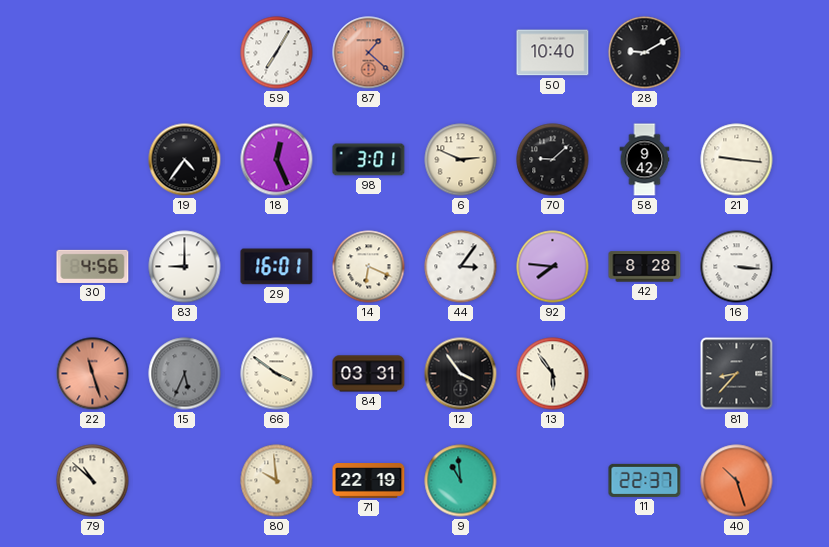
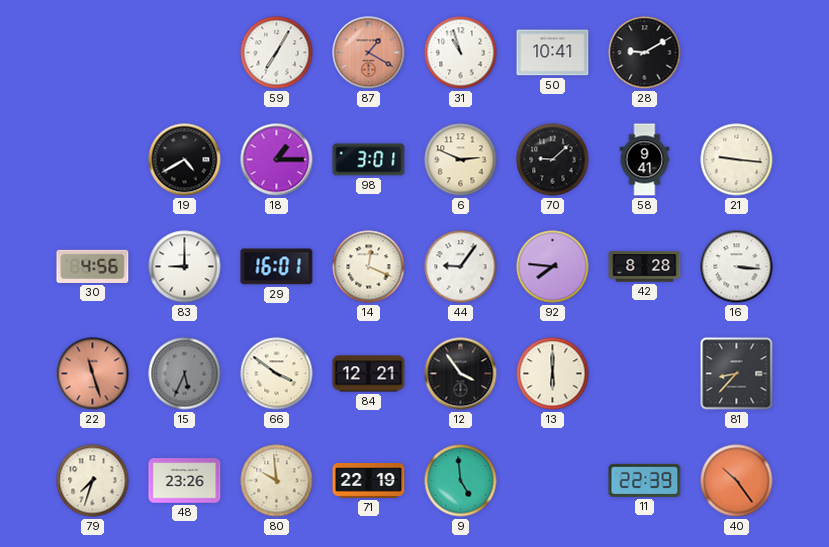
87: 1:22 -> 1:20 (369, 53)
31: none -> 10:57 (461, 53)
50: 10:40 -> 10:41 (553, 53)
19: 4:36 -> 4:40 (185, 160)
18: 12:26 -> 1:15 (277, 160)
58: 9:42 -> 9:41 (645, 160)
14: 6:19 -> 12:19 (369, 267)
44: 3:06 -> 9:06 (461, 267)
84: 03:31 -> 12:21 (369, 374)
13: 5:54 -> 6:00 (553, 374)
79: 10:52 -> 7:33 (93, 481)
48: none -> 23:26 (185, 481)
9: 10:59 -> 4:59 (461, 481)
11: 22:37 -> 22:39 (645, 480)
40: 10:27 -> 10:24 (737, 481)
